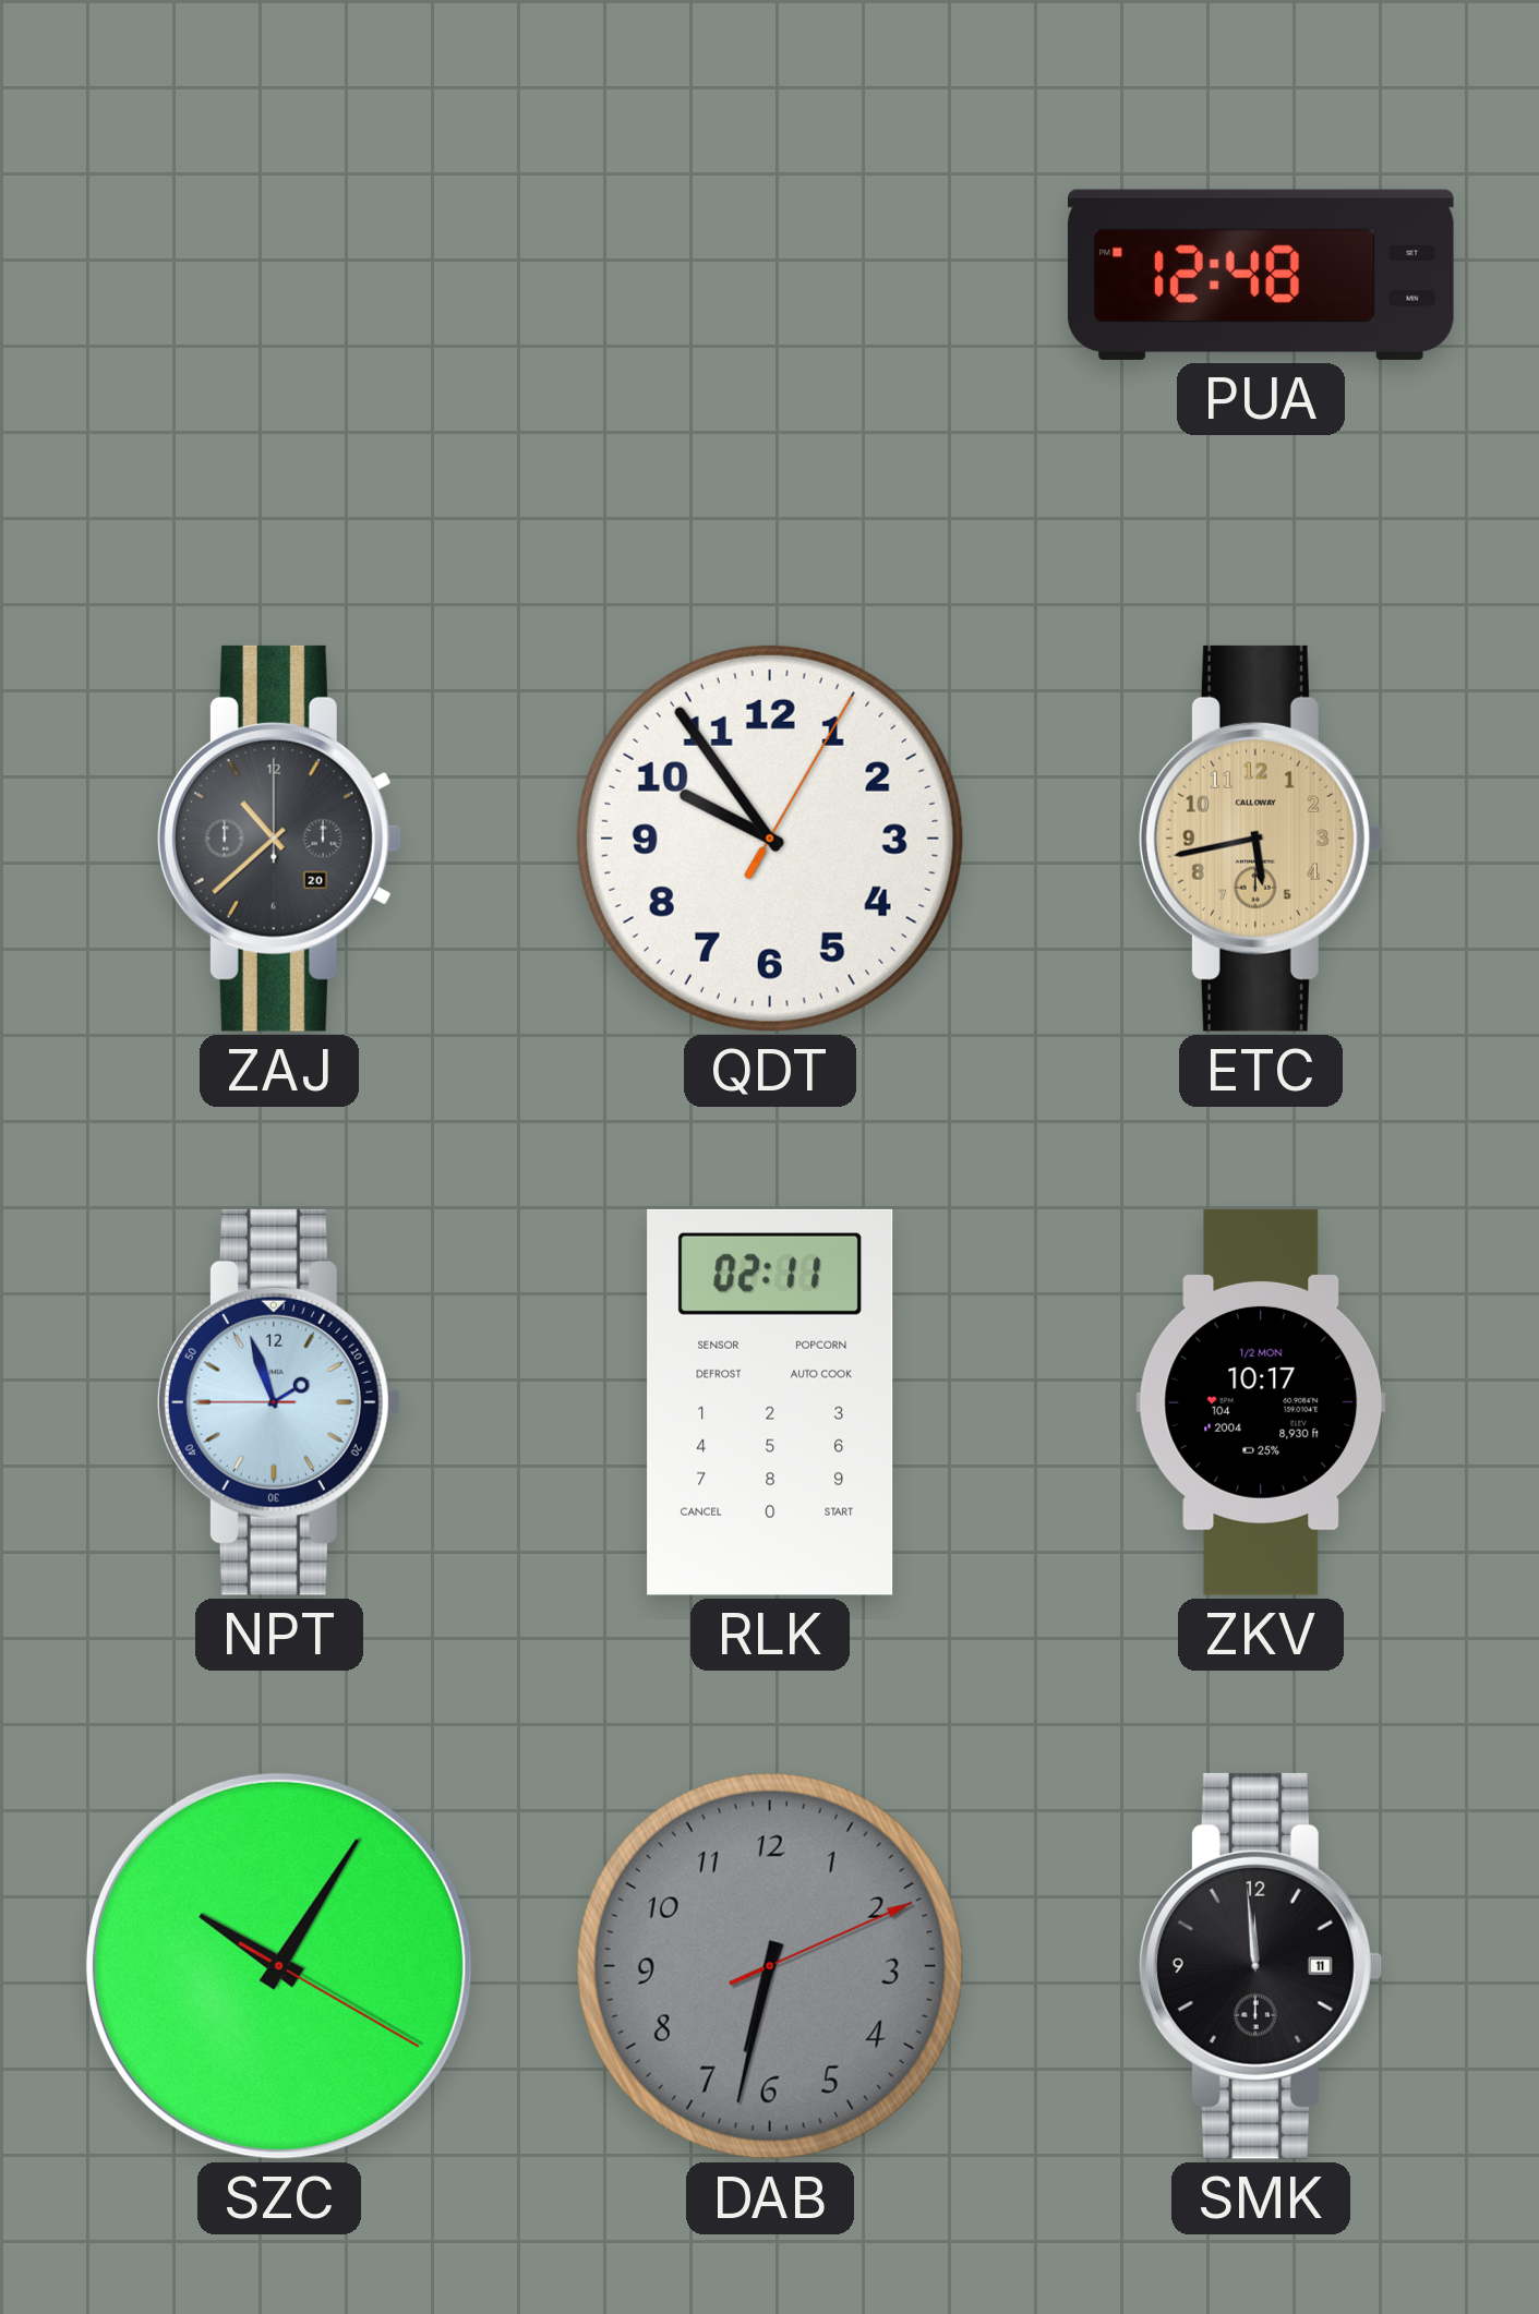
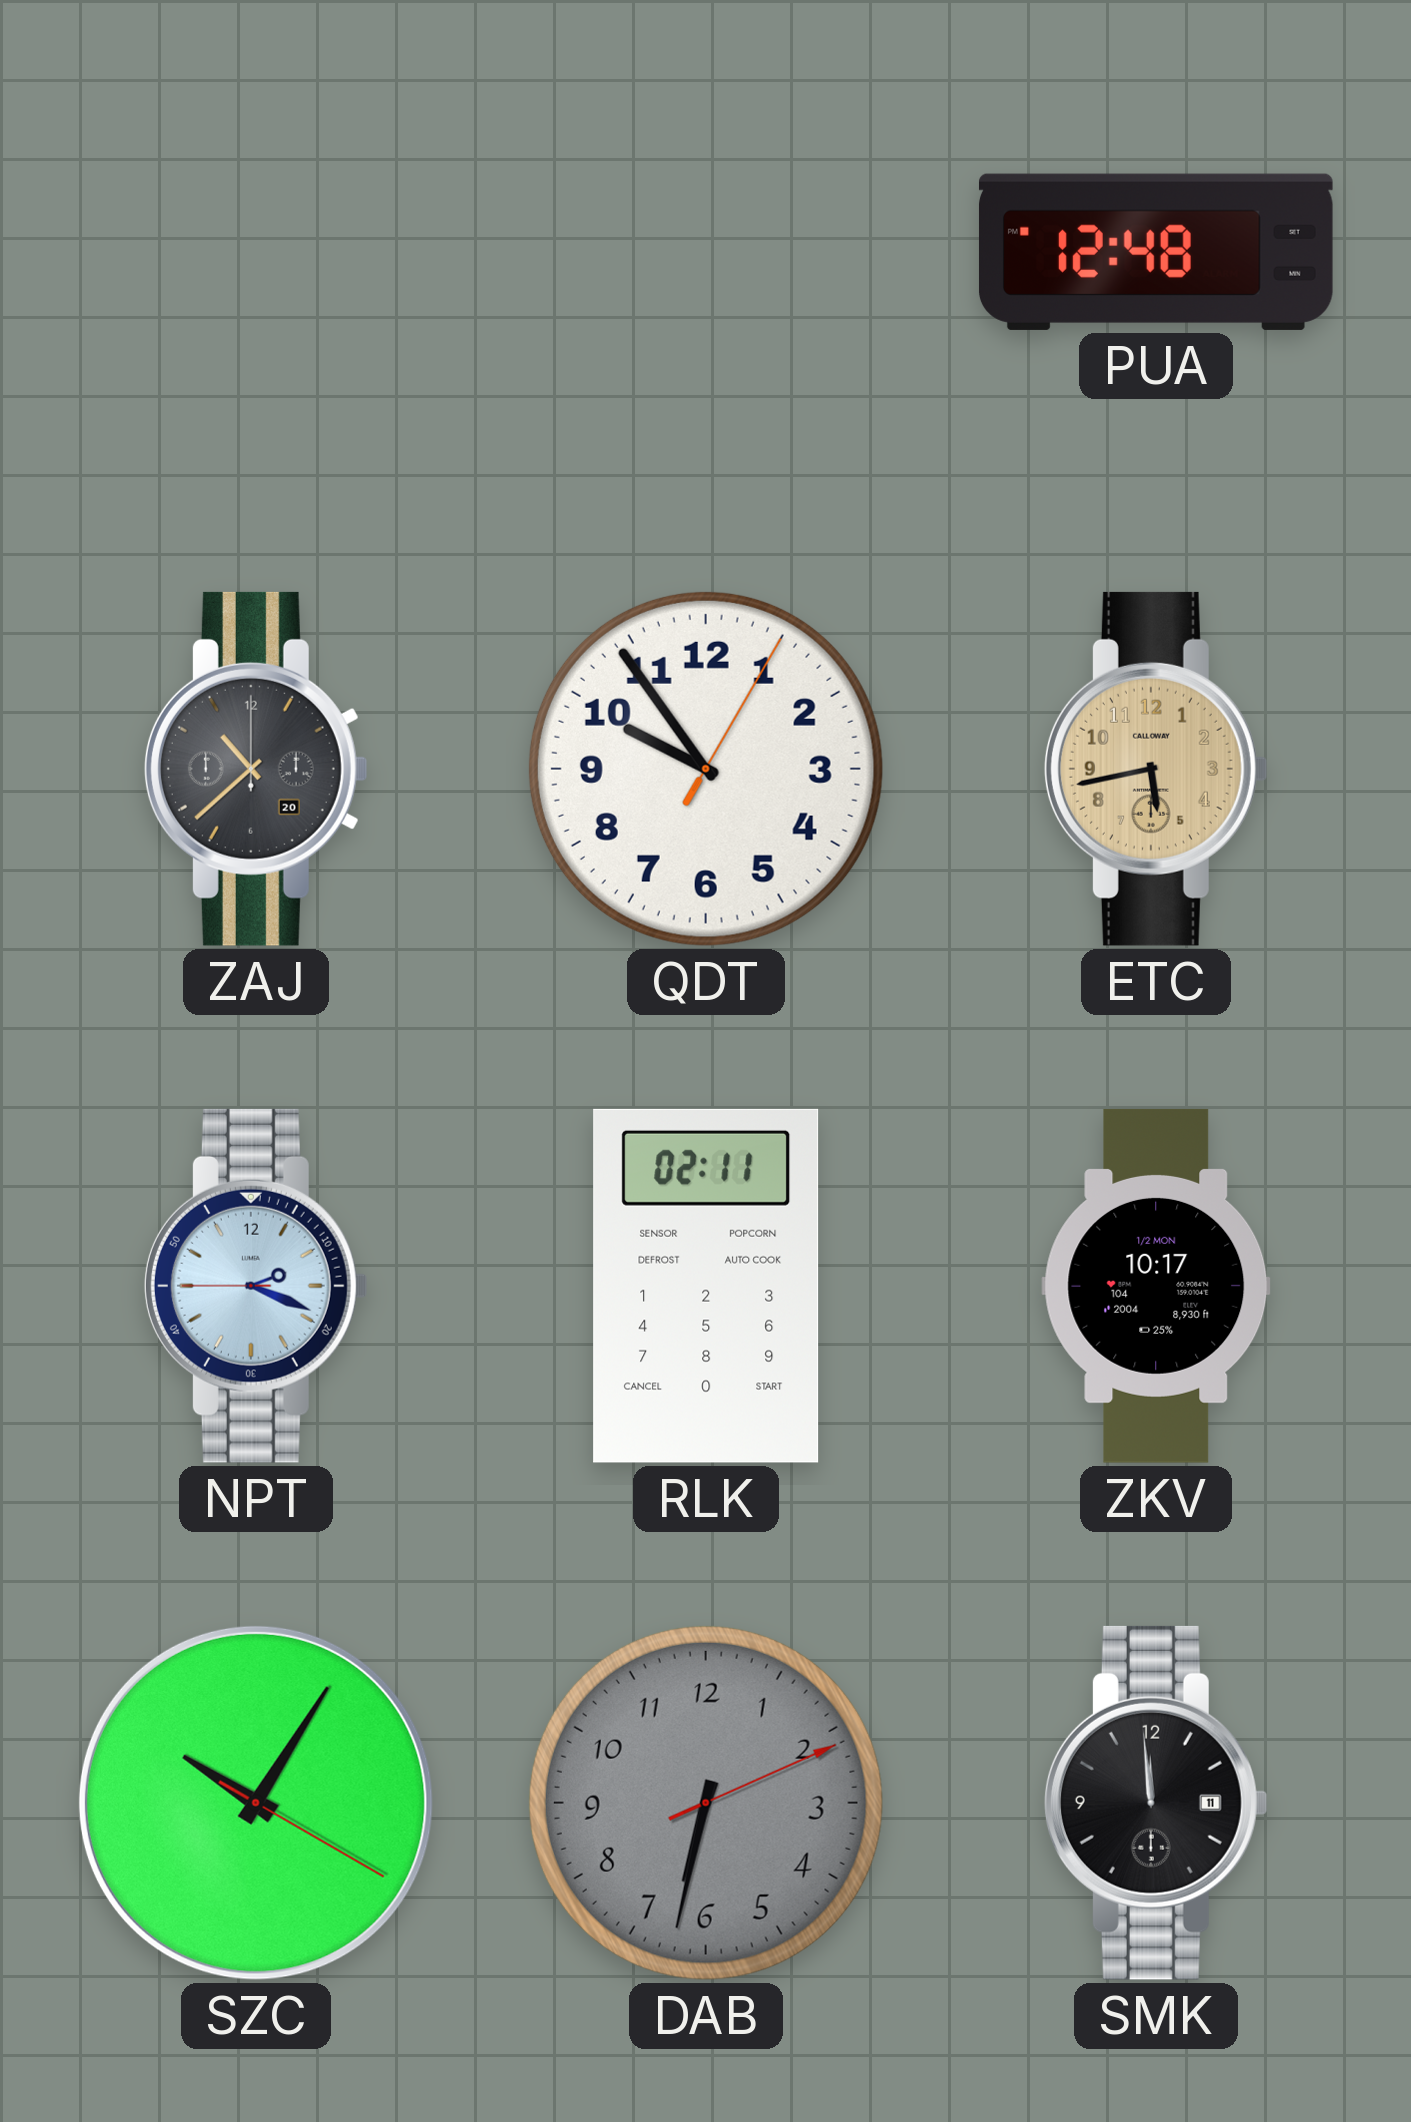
NPT: 1:56 -> 2:18 (256, 1286)
